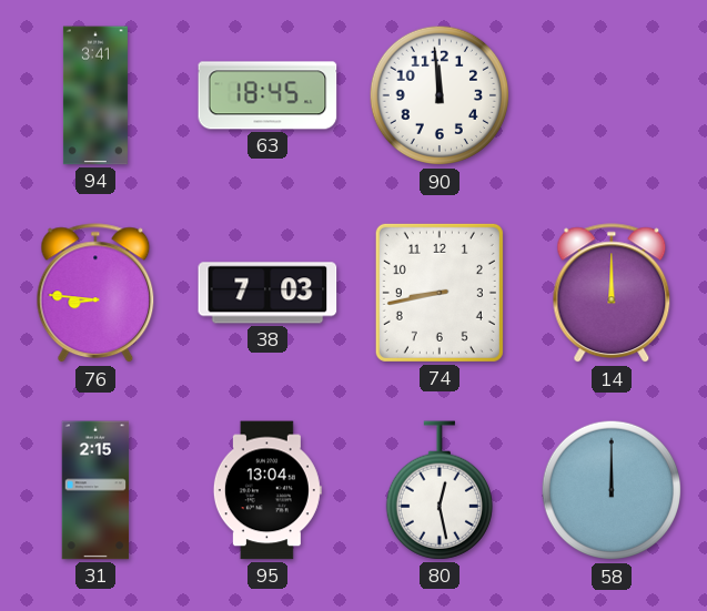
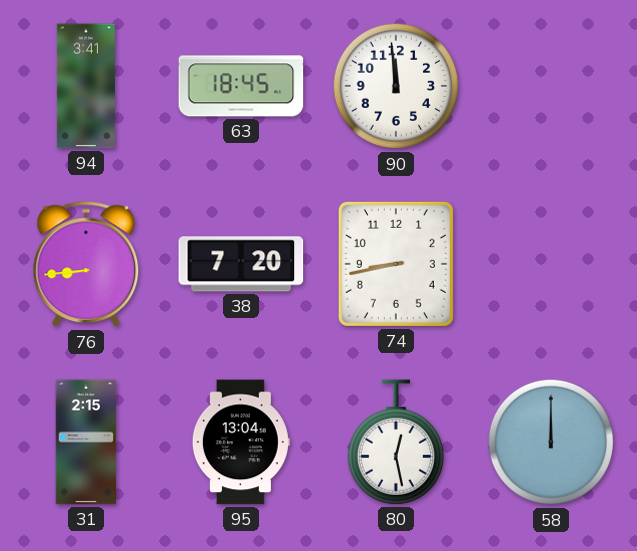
76: 8:46 -> 8:44 (86, 265)
38: 7:03 -> 7:20 (241, 264)
14: 12:00 -> none (612, 294)
